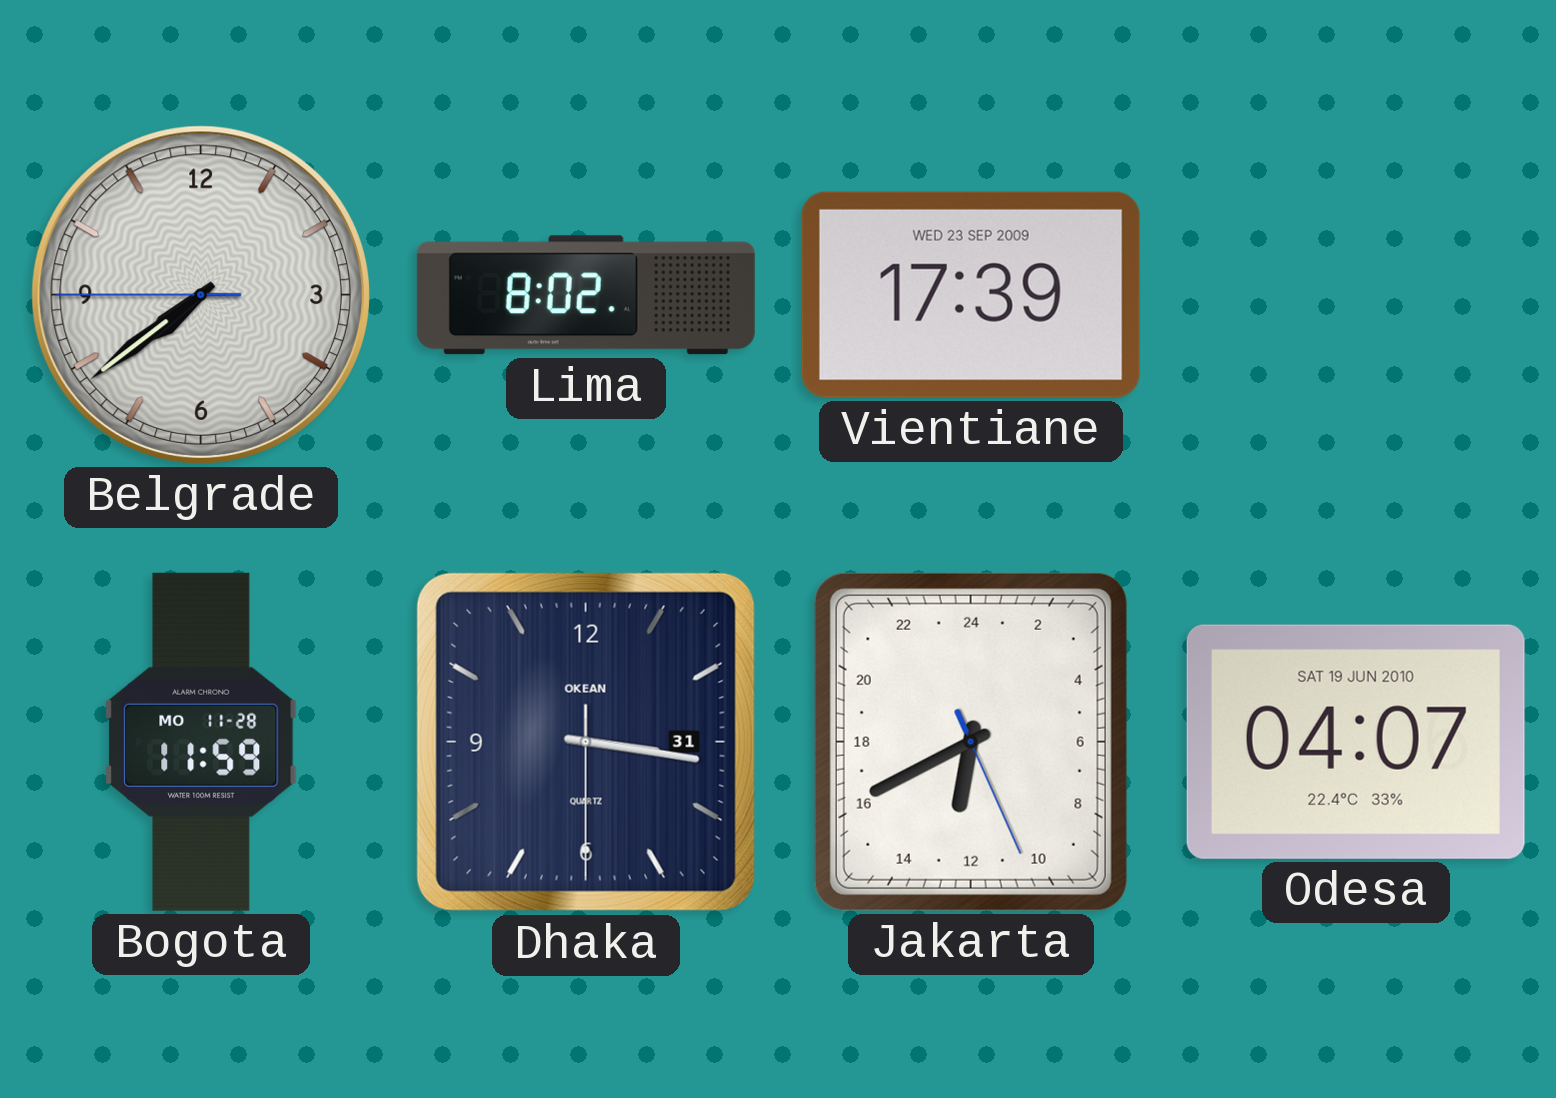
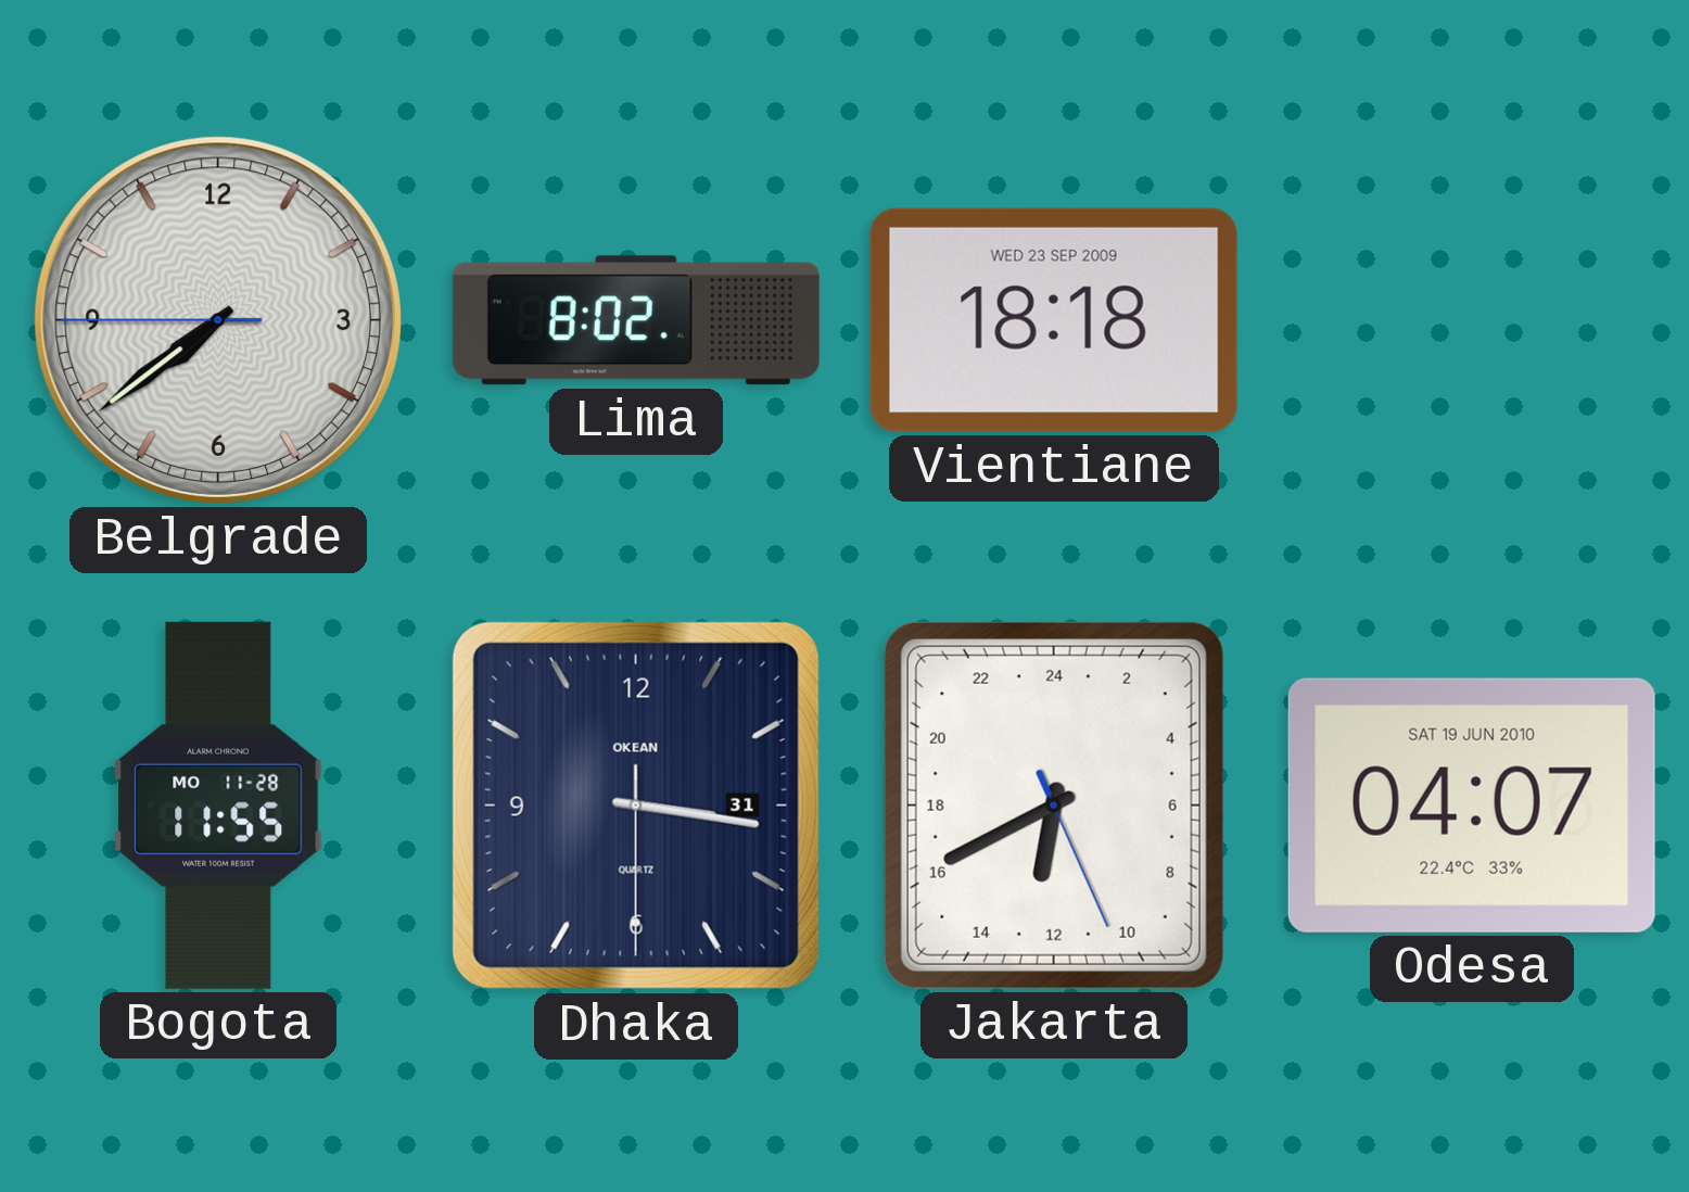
Vientiane: 17:39 -> 18:18 (1054, 320)
Bogota: 11:59 -> 11:55 (218, 806)
